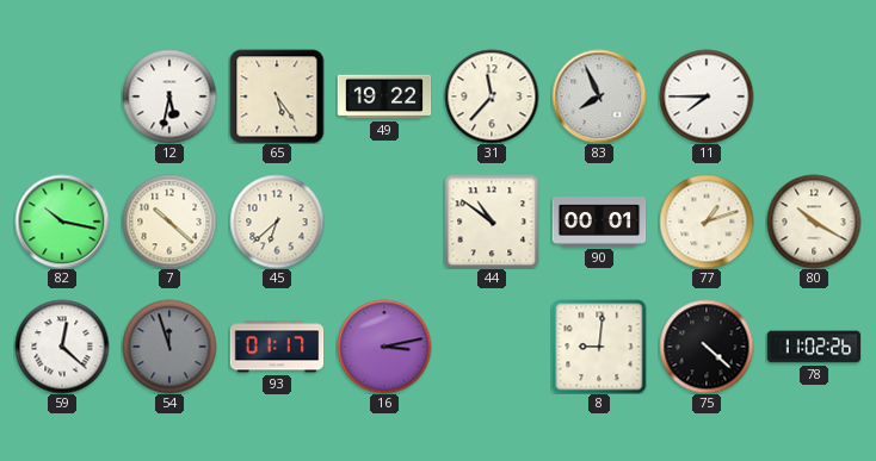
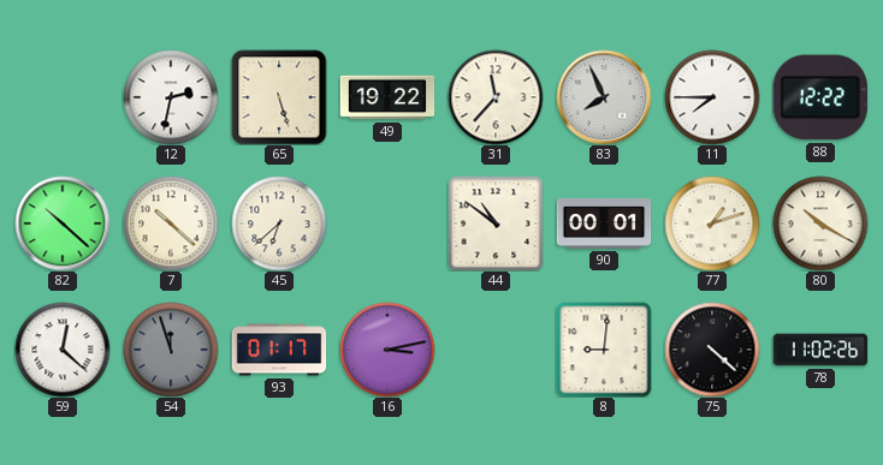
12: 5:32 -> 2:32 (171, 97)
65: 5:24 -> 5:27 (279, 97)
88: none -> 12:22 (820, 97)
82: 10:17 -> 10:22 (63, 223)
